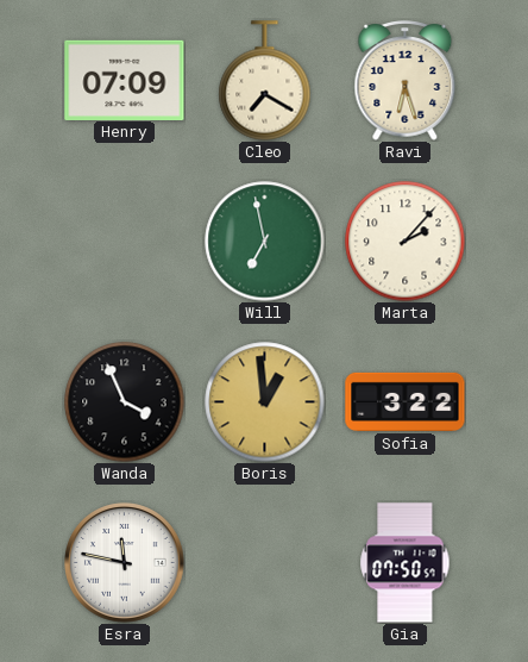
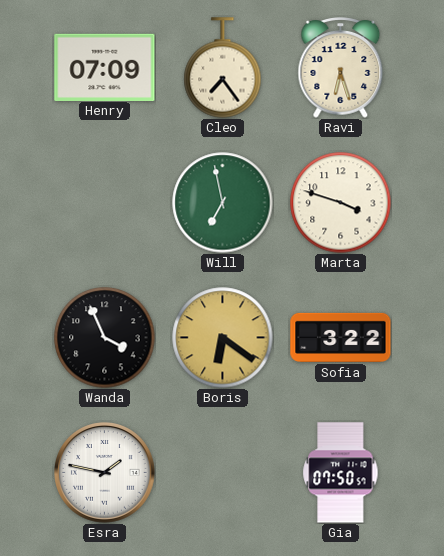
Cleo: 7:20 -> 7:24 (223, 68)
Marta: 2:07 -> 3:48 (341, 203)
Boris: 12:59 -> 6:21 (223, 338)
Esra: 11:47 -> 1:47 (105, 473)
